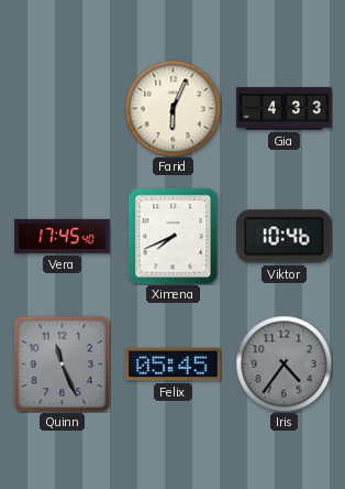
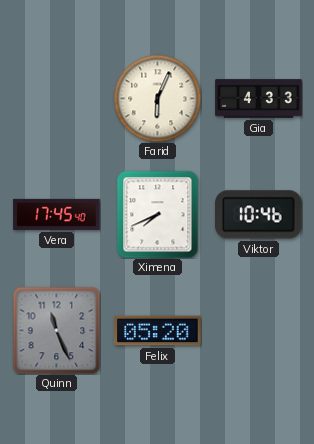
Felix: 05:45 -> 05:20 (158, 331)
Iris: 4:36 -> none (283, 363)
